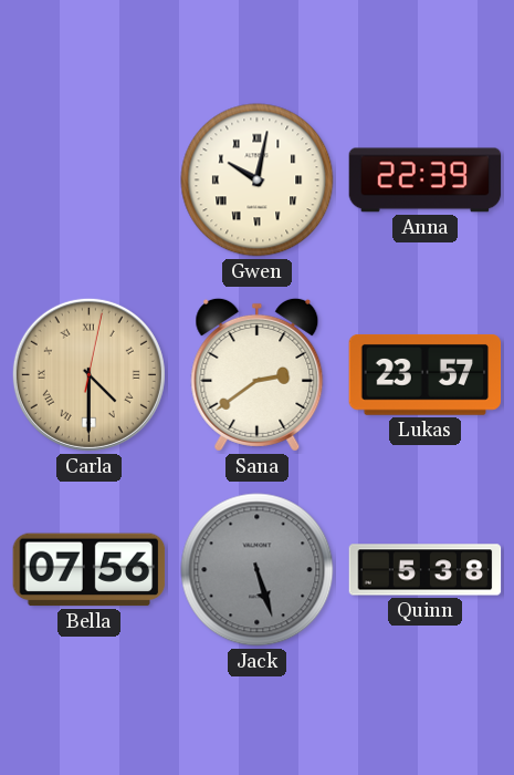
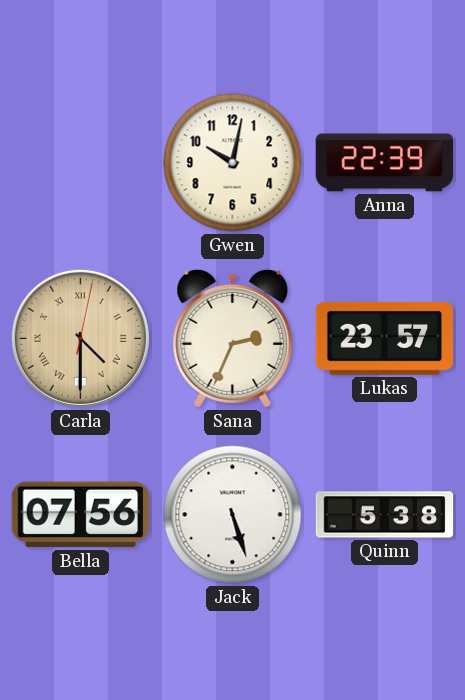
Gwen numerals: Roman -> Arabic (233, 163)
Sana: 2:39 -> 2:34 (233, 338)
Jack dial: grey -> white (233, 515)
